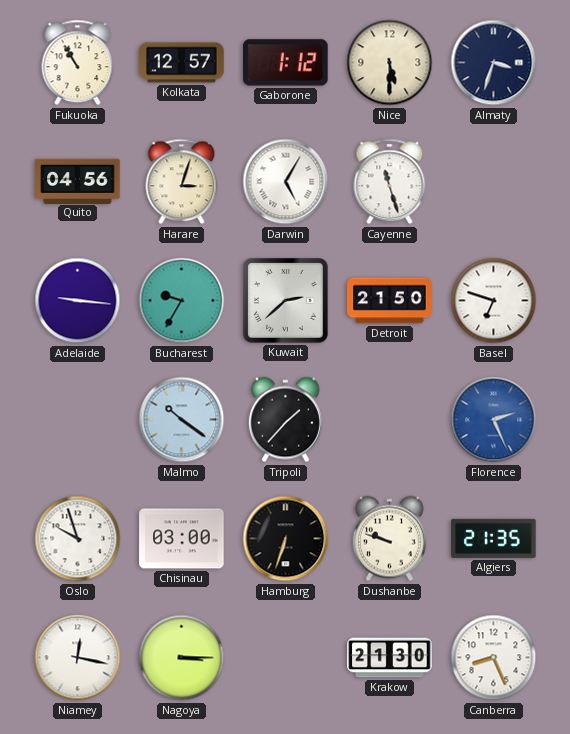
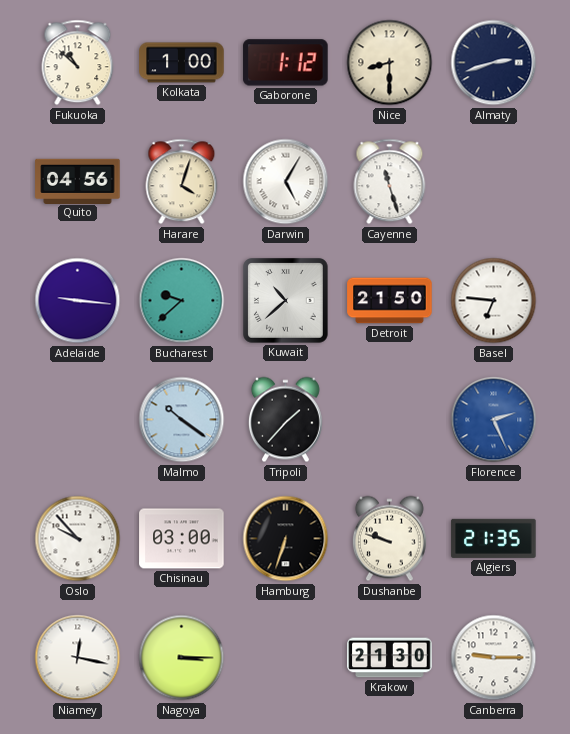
Fukuoka: 10:55 -> 10:52 (78, 63)
Kolkata: 12:57 -> 1:00 (182, 63)
Nice: 5:30 -> 8:30 (390, 63)
Almaty: 3:33 -> 2:42 (494, 63)
Harare: 3:03 -> 4:03 (182, 182)
Bucharest: 9:35 -> 9:38 (182, 301)
Kuwait: 2:38 -> 10:38 (286, 301)
Basel: 6:48 -> 6:46 (494, 301)
Oslo: 9:57 -> 9:53 (78, 539)
Canberra: 8:26 -> 9:15 (494, 658)
